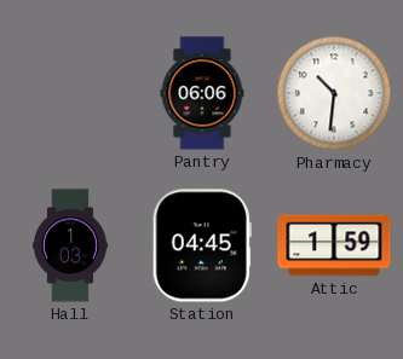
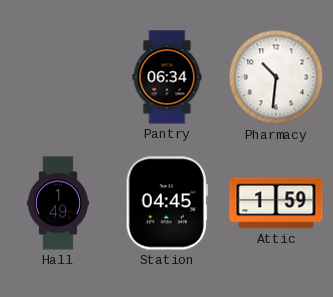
Pantry: 06:06 -> 06:34 (167, 77)
Hall: 1:03 -> 1:49 (58, 203)
